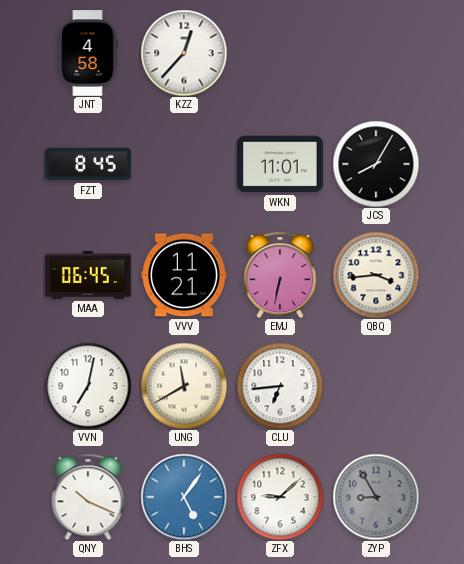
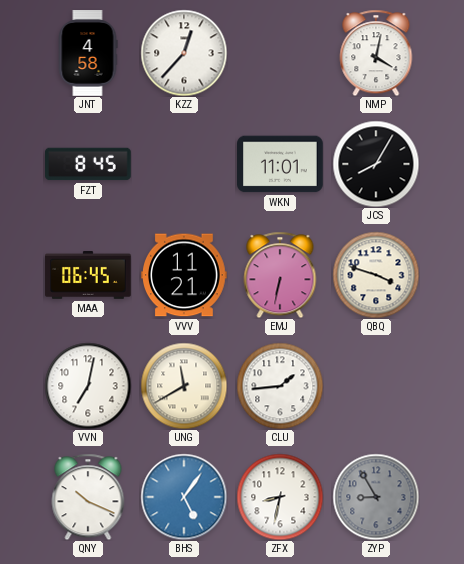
NMP: none -> 4:02 (376, 53)
QBQ: 3:44 -> 3:48 (376, 275)
CLU: 6:44 -> 1:44 (280, 386)
ZFX: 9:08 -> 8:32 (280, 497)
